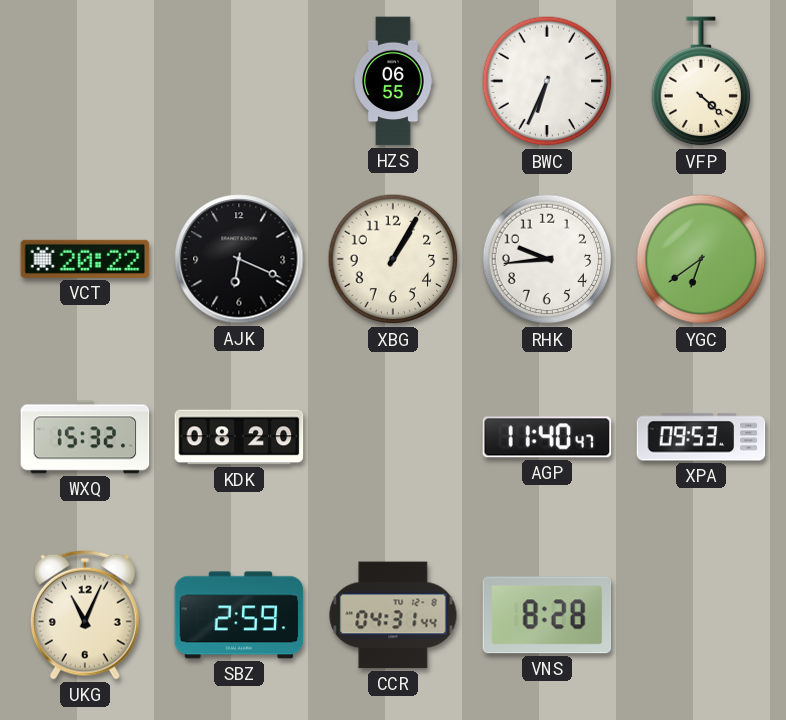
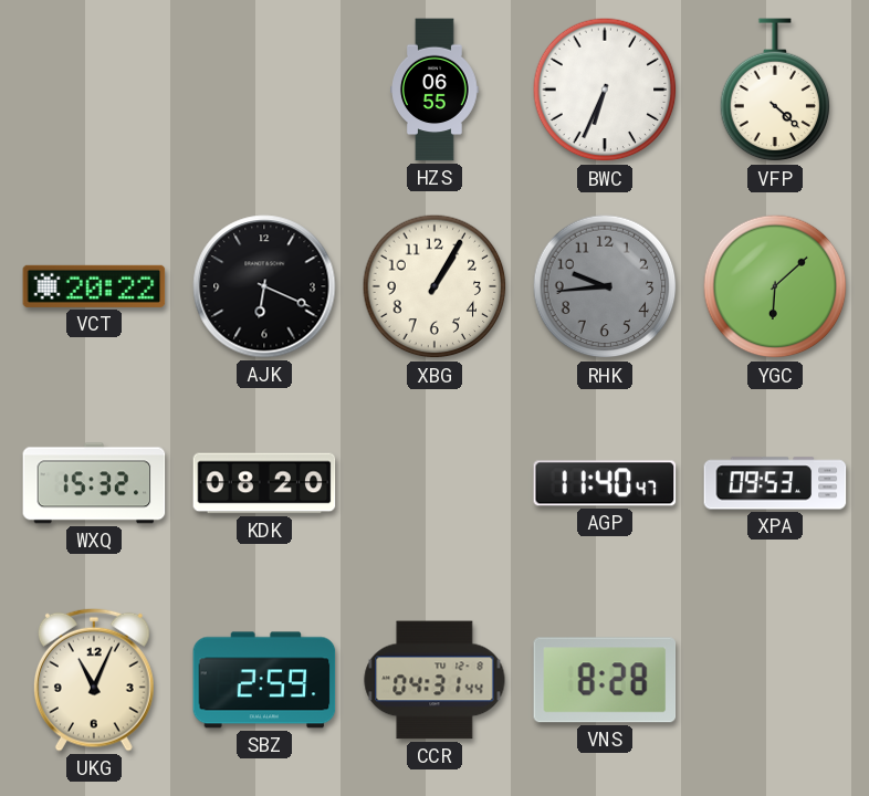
RHK dial: white -> grey (605, 286)
YGC: 6:39 -> 6:08 (775, 286)
